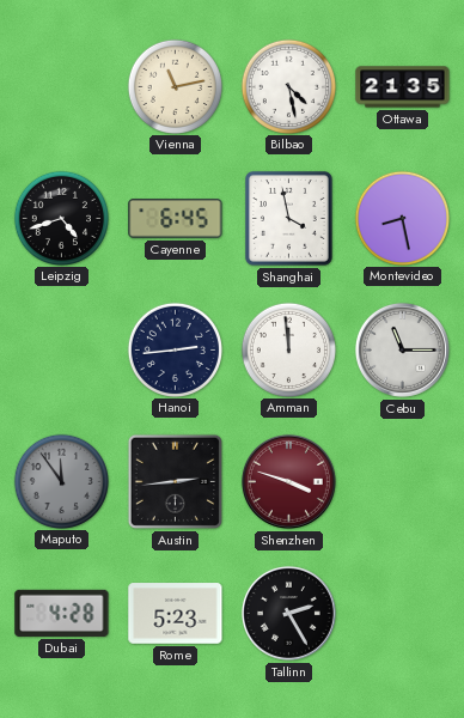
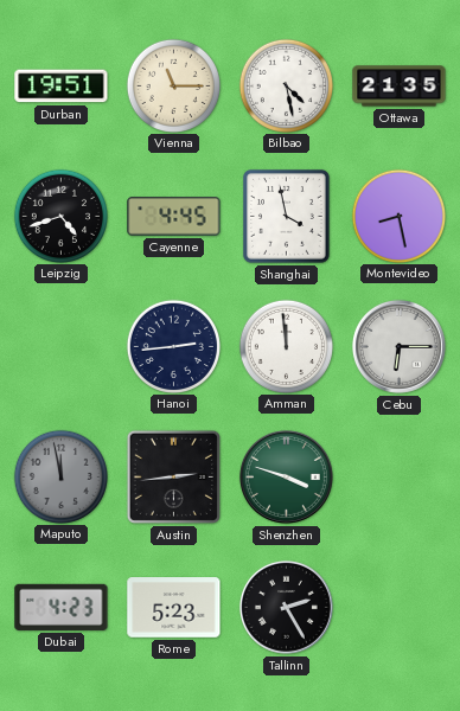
Durban: none -> 19:51 (62, 87)
Vienna: 11:13 -> 11:15 (173, 85)
Cayenne: 6:45 -> 4:45 (174, 217)
Cebu: 11:15 -> 6:15 (398, 346)
Maputo: 11:54 -> 11:58 (60, 476)
Shenzhen dial: burgundy -> green (286, 476)
Dubai: 4:28 -> 4:23 (62, 607)
